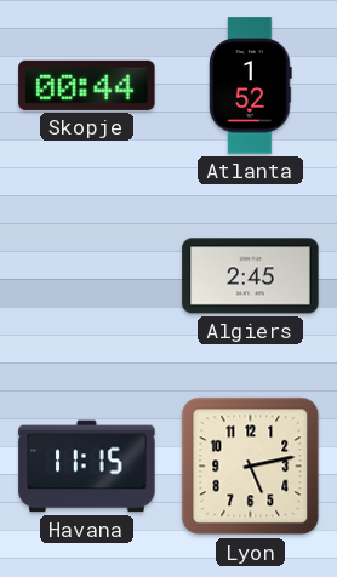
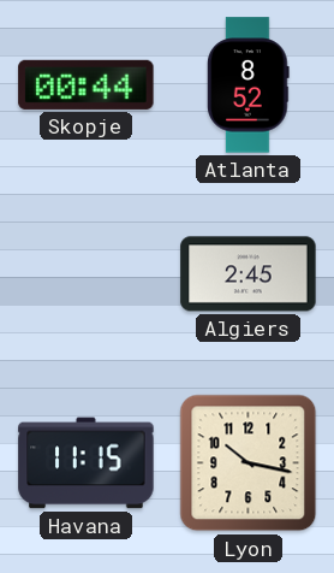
Atlanta: 1:52 -> 8:52 (249, 85)
Lyon: 5:13 -> 10:17 (249, 463)
